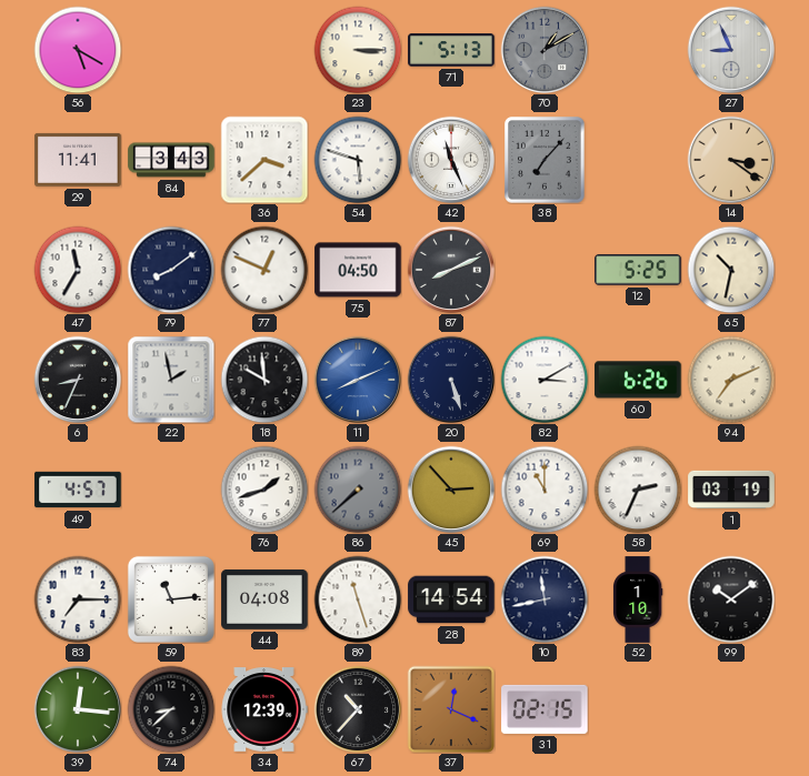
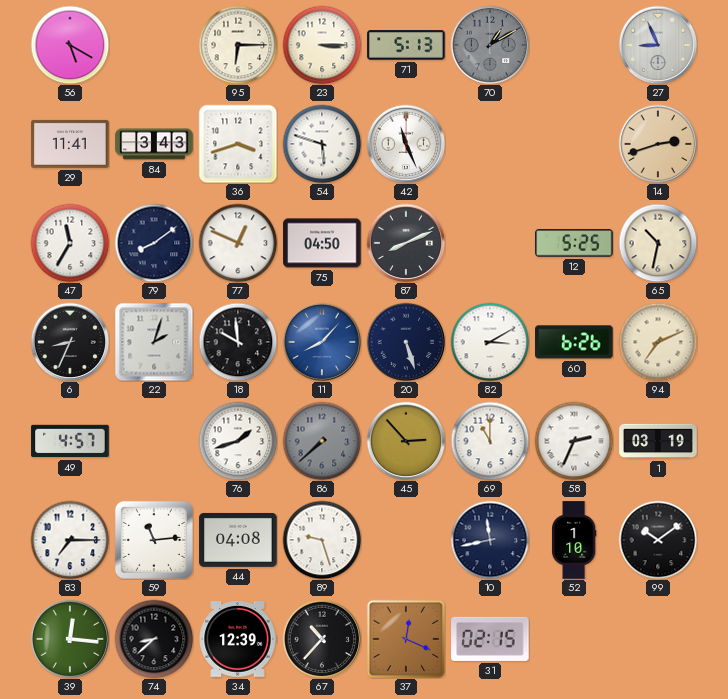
95: none -> 6:15 (238, 45)
36: 3:38 -> 3:42 (238, 144)
38: 7:07 -> none (545, 160)
14: 3:21 -> 2:42 (658, 144)
22: 1:58 -> 2:03 (154, 342)
11: 8:11 -> 8:07 (322, 342)
89: 11:27 -> 9:27 (322, 540)
28: 14:54 -> none (451, 599)
